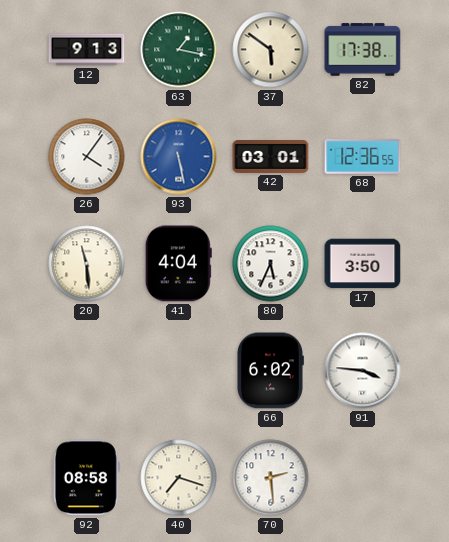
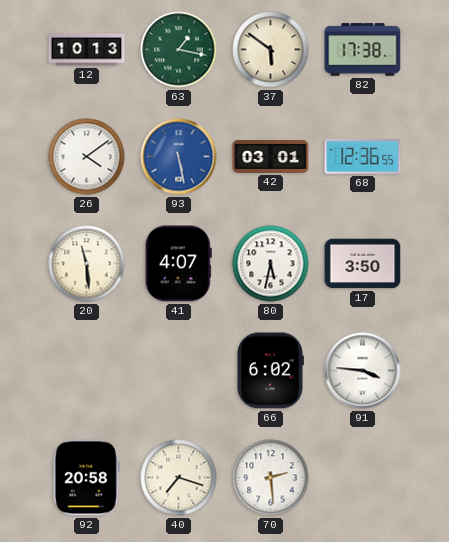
12: 9:13 -> 10:13 (87, 50)
26: 4:06 -> 4:09 (87, 157)
41: 4:04 -> 4:07 (178, 264)
80: 5:34 -> 5:32 (271, 264)
92: 08:58 -> 20:58 (86, 478)
